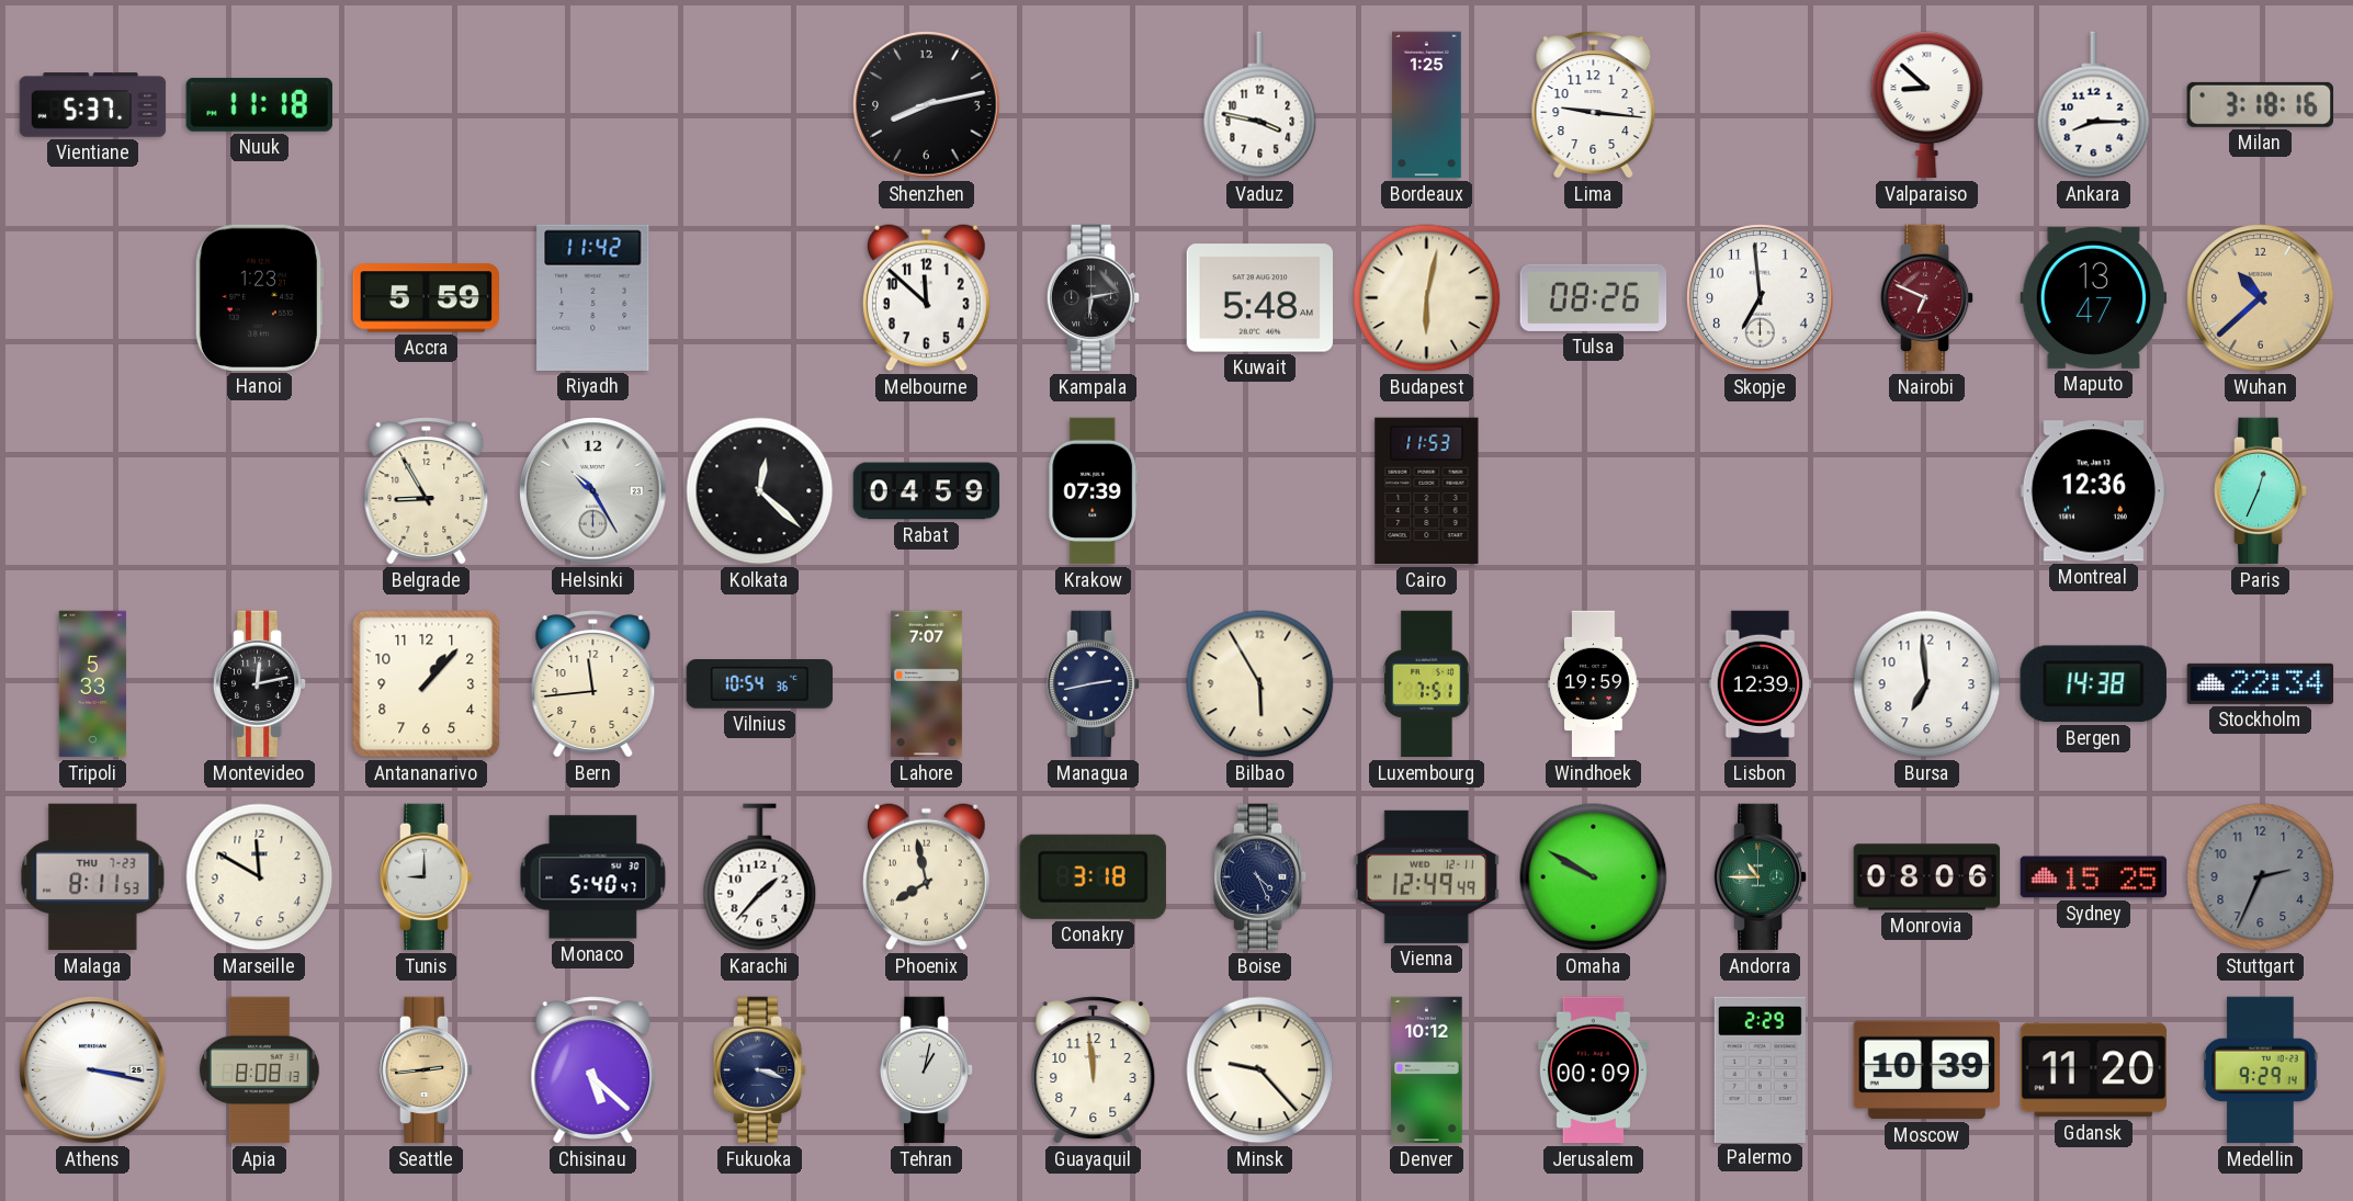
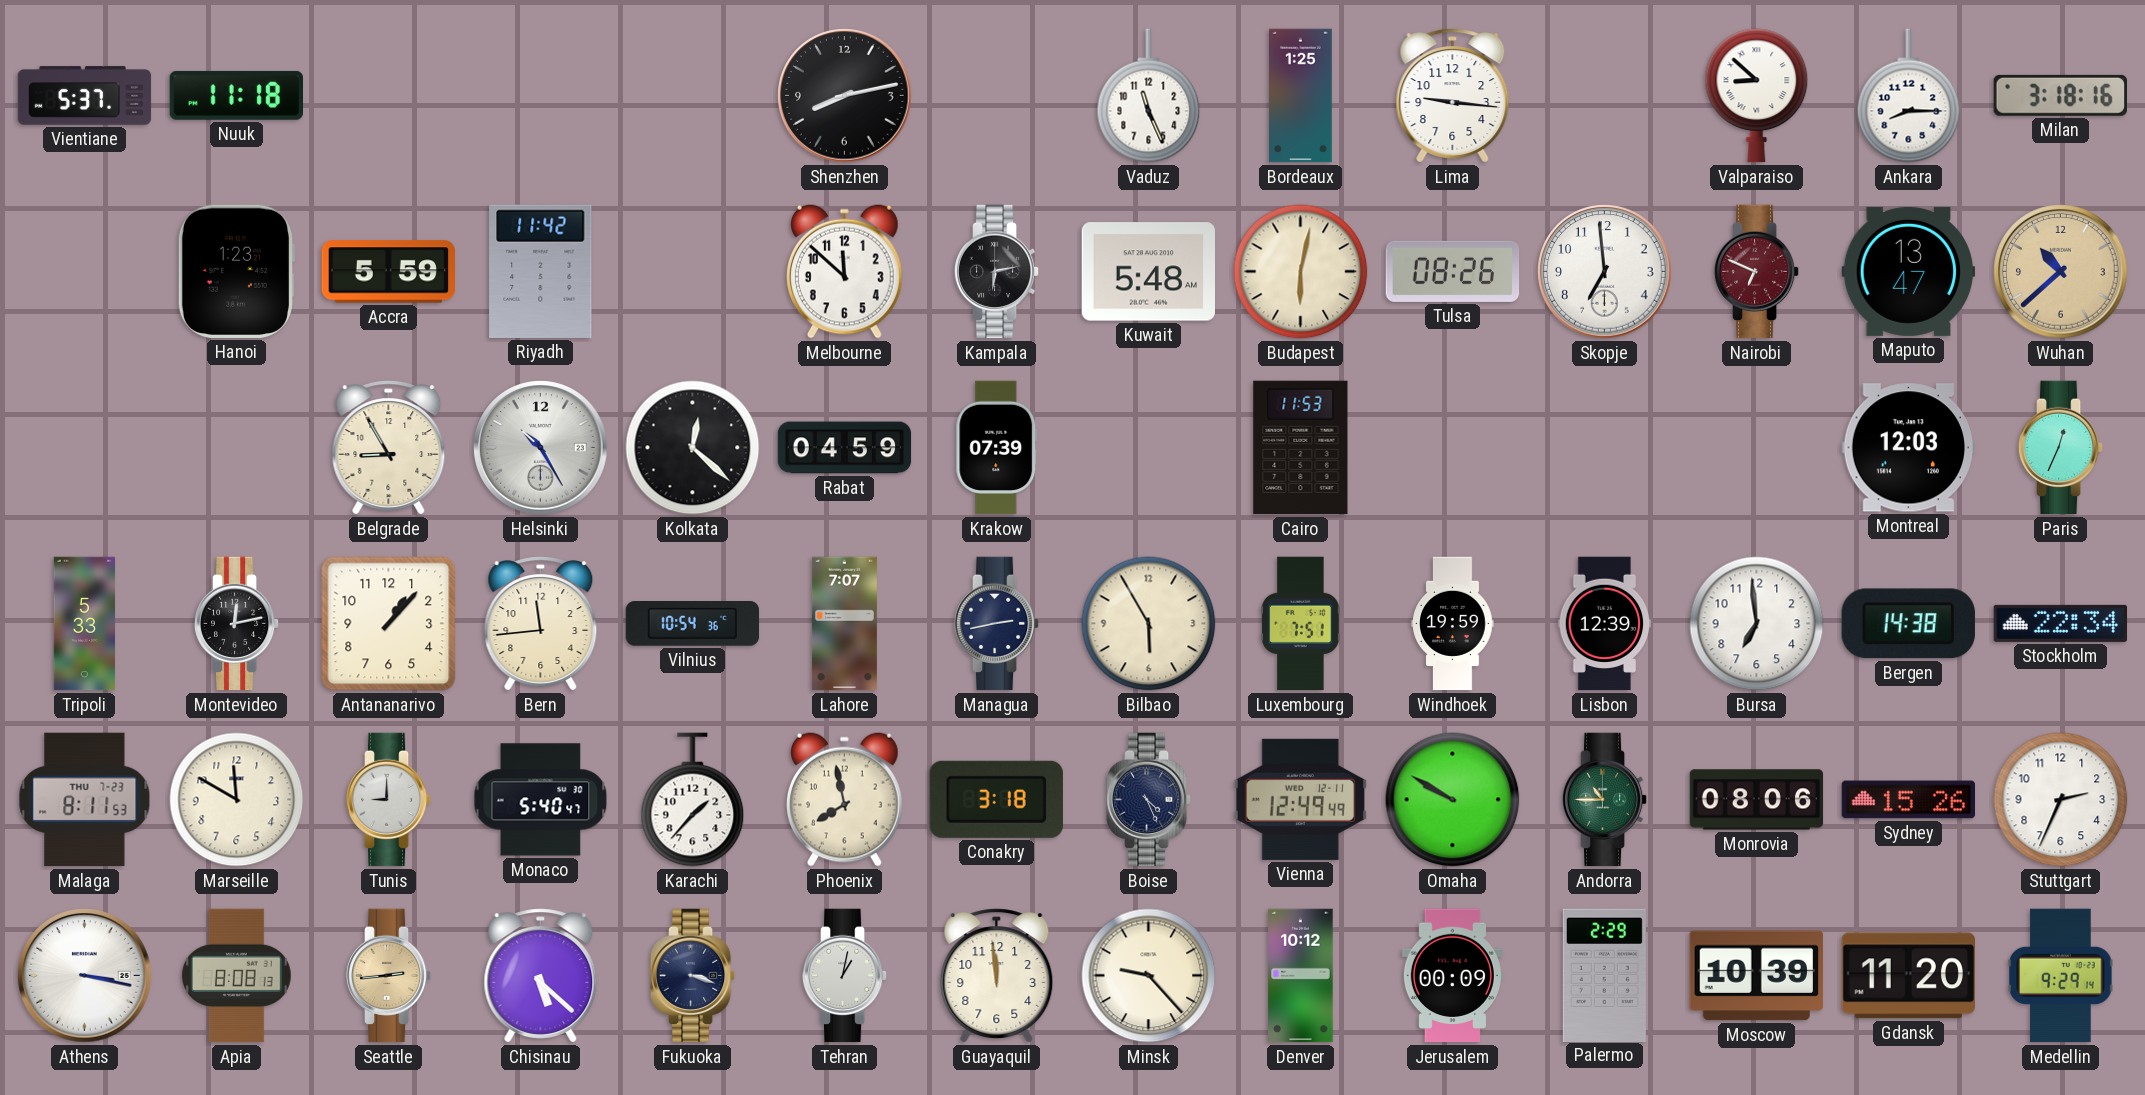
Vaduz: 3:47 -> 11:26 (1149, 96)
Montreal: 12:36 -> 12:03 (1908, 448)
Sydney: 15:25 -> 15:26 (1909, 800)
Stuttgart dial: grey -> white (2061, 800)
